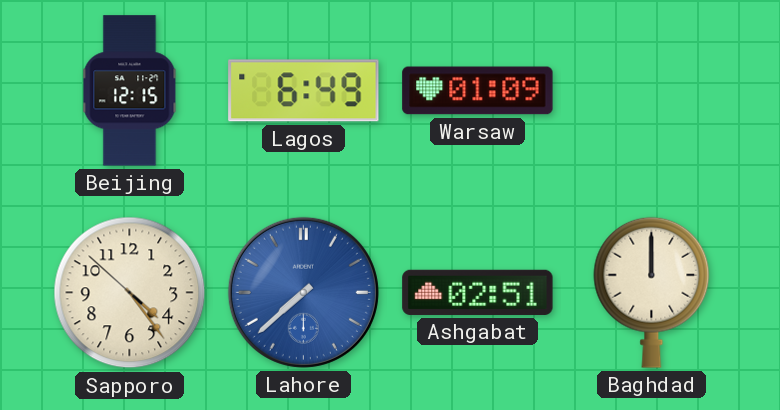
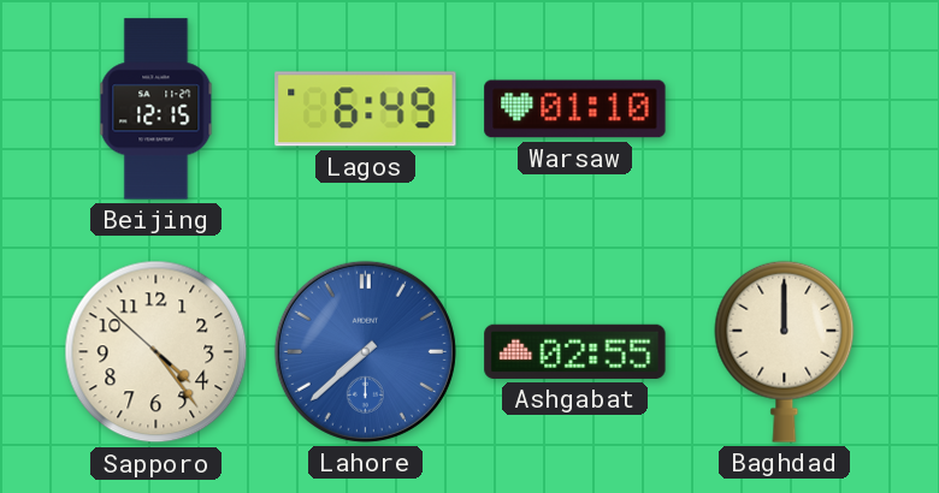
Warsaw: 01:09 -> 01:10 (575, 109)
Ashgabat: 02:51 -> 02:55 (575, 351)
